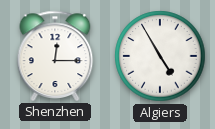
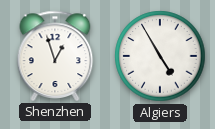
Shenzhen: 12:15 -> 12:57 (55, 56)
